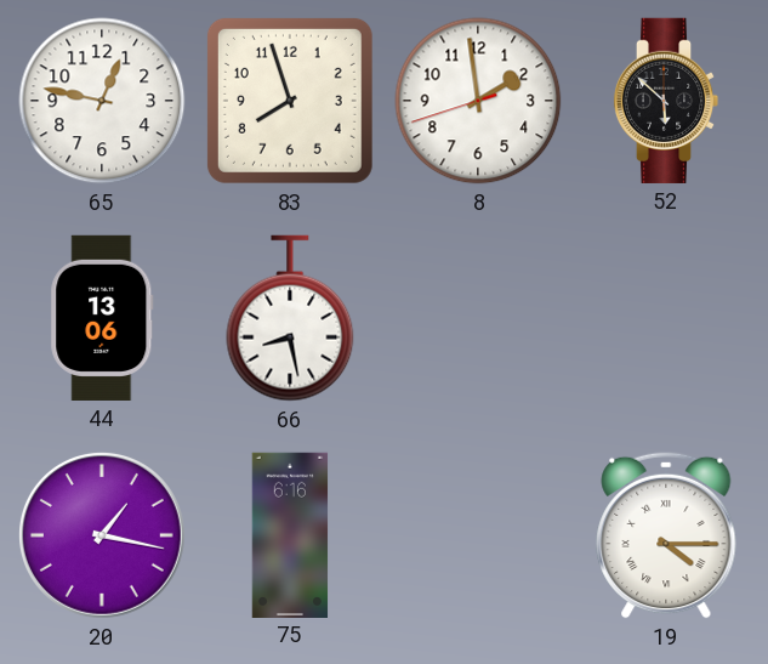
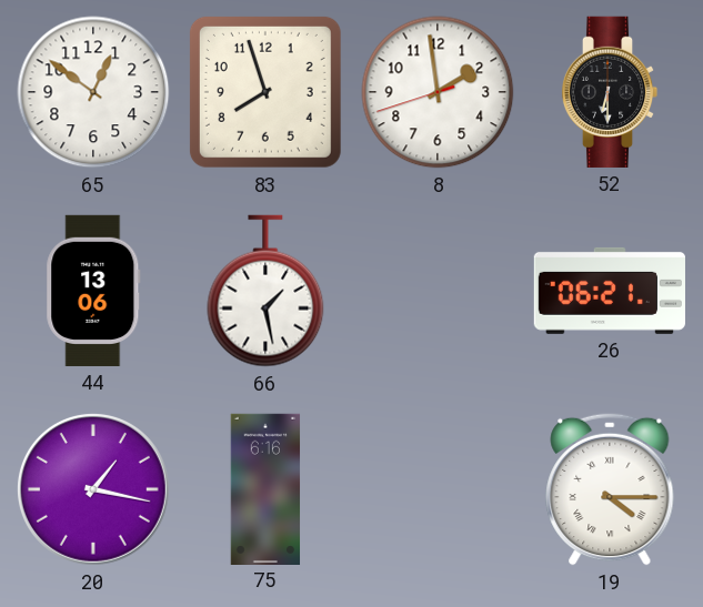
65: 12:47 -> 12:51 (93, 92)
52: 5:52 -> 6:30 (610, 92)
66: 8:28 -> 1:28 (265, 291)
26: none -> 06:21 (610, 291)
